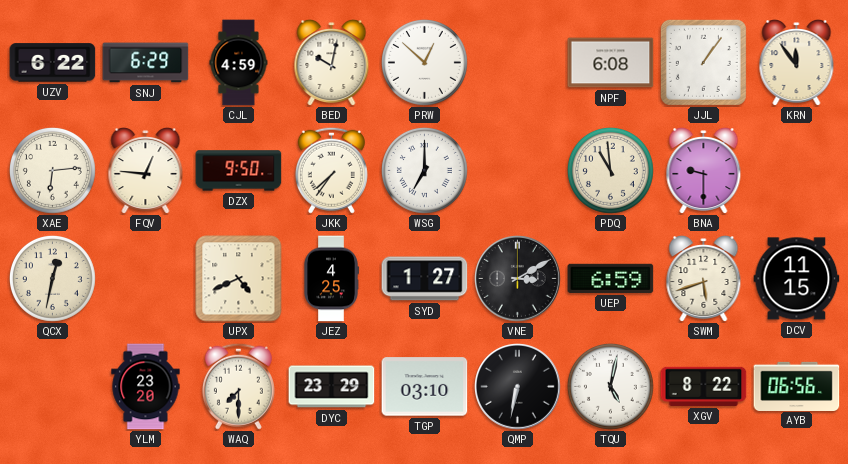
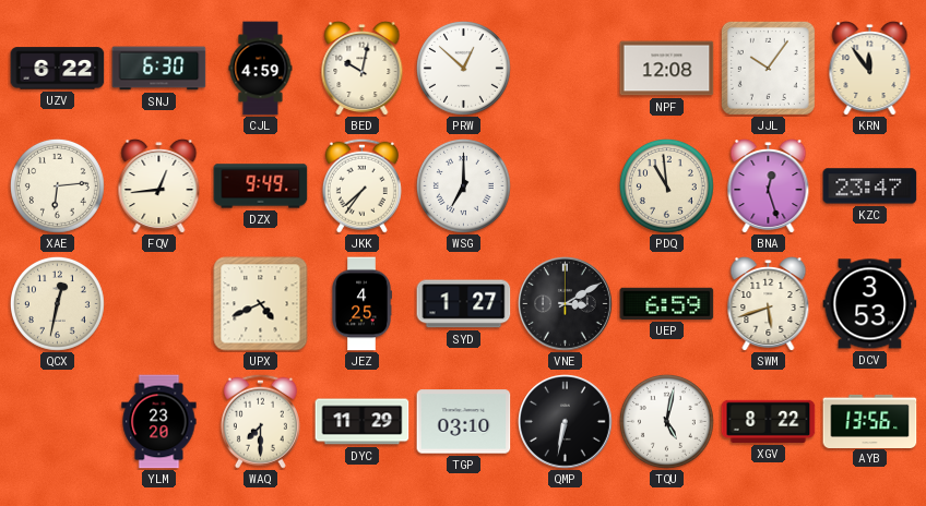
SNJ: 6:29 -> 6:30 (159, 69)
NPF: 6:08 -> 12:08 (667, 69)
JJL: 1:06 -> 10:06 (768, 68)
FQV: 12:46 -> 12:44 (159, 186)
DZX: 9:50 -> 9:49 (261, 186)
BNA: 9:30 -> 12:27 (769, 186)
KZC: none -> 23:47 (870, 186)
DCV: 11:15 -> 3:53 (870, 304)
DYC: 23:29 -> 11:29 (363, 422)
AYB: 06:56 -> 13:56 (870, 421)
